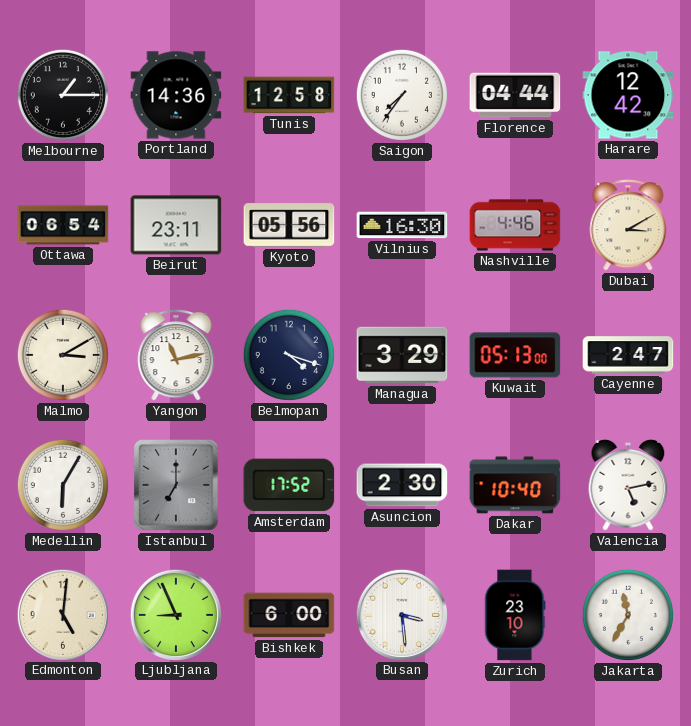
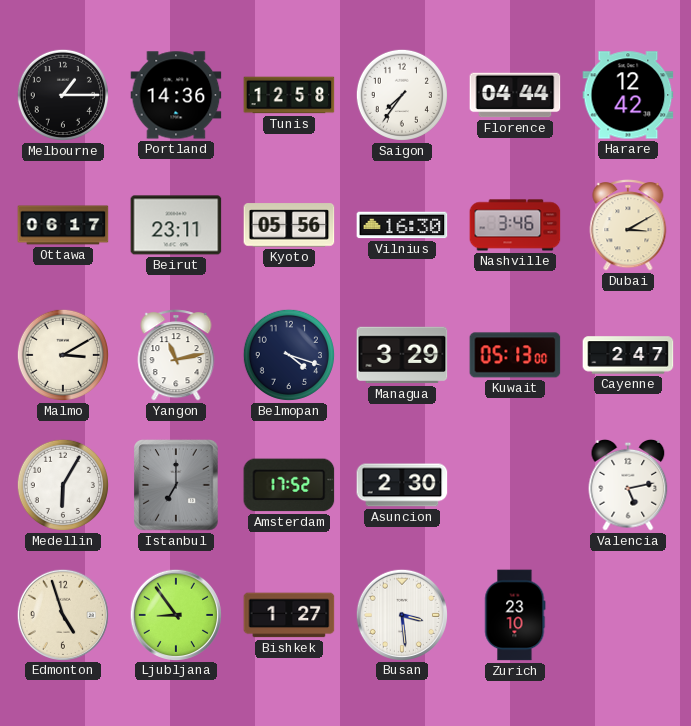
Ottawa: 06:54 -> 06:17 (63, 225)
Nashville: 4:46 -> 3:46 (515, 225)
Dakar: 10:40 -> none (515, 485)
Edmonton: 5:01 -> 4:57 (62, 614)
Ljubljana: 8:56 -> 8:54 (175, 614)
Bishkek: 6:00 -> 1:27 (289, 615)
Jakarta: 11:35 -> none (628, 615)
